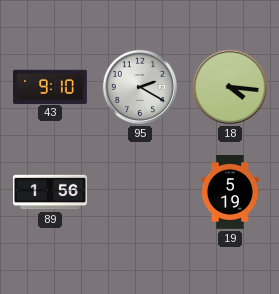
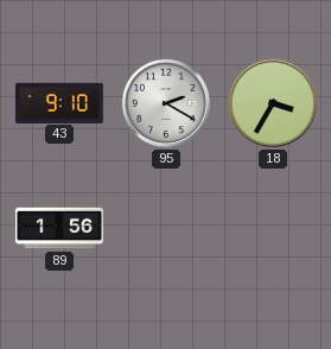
18: 4:16 -> 3:35 (273, 103)
19: 5:19 -> none (230, 193)
